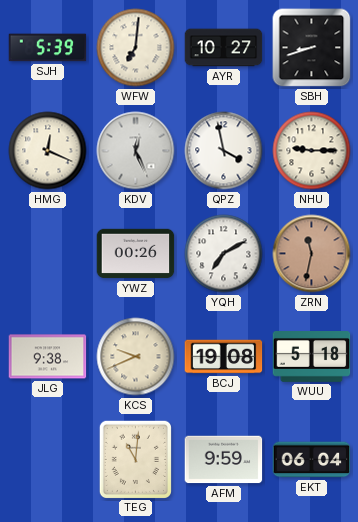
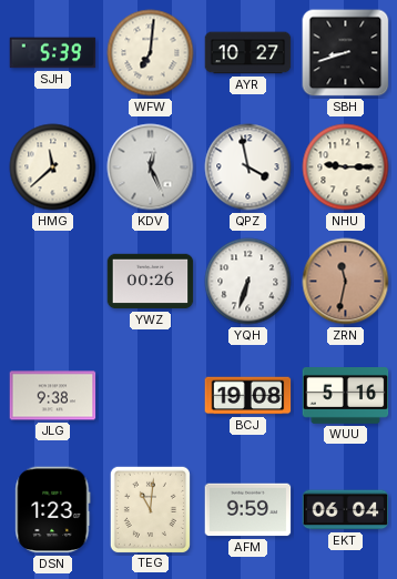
HMG: 12:19 -> 11:38 (53, 167)
YQH: 7:10 -> 6:33 (248, 282)
KCS: 9:41 -> none (136, 357)
WUU: 5:18 -> 5:16 (346, 396)
DSN: none -> 1:23 (53, 510)
